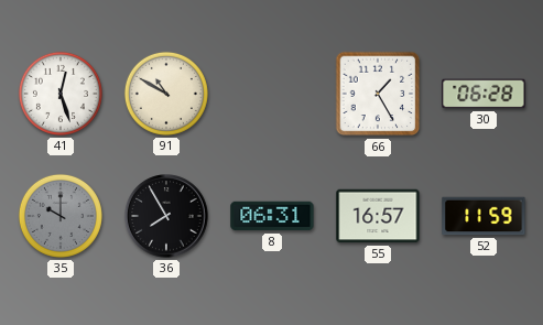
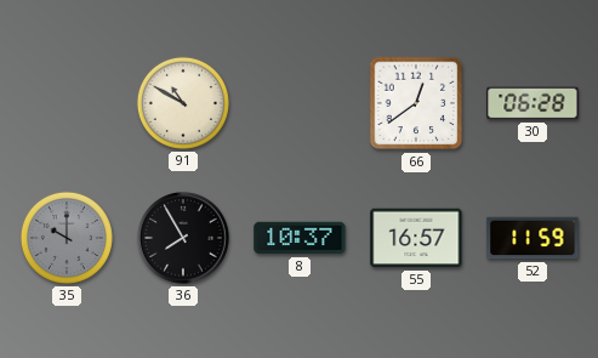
41: 12:27 -> none (61, 94)
66: 1:25 -> 12:39 (416, 103)
8: 06:31 -> 10:37 (300, 238)
